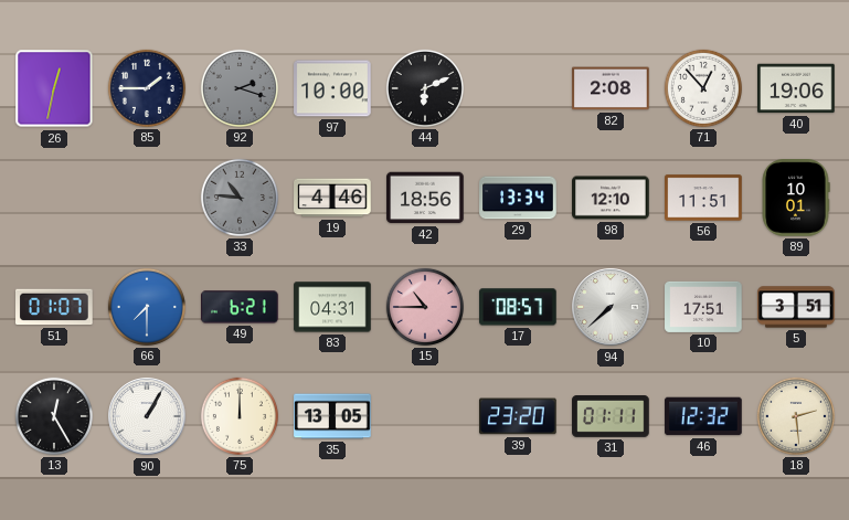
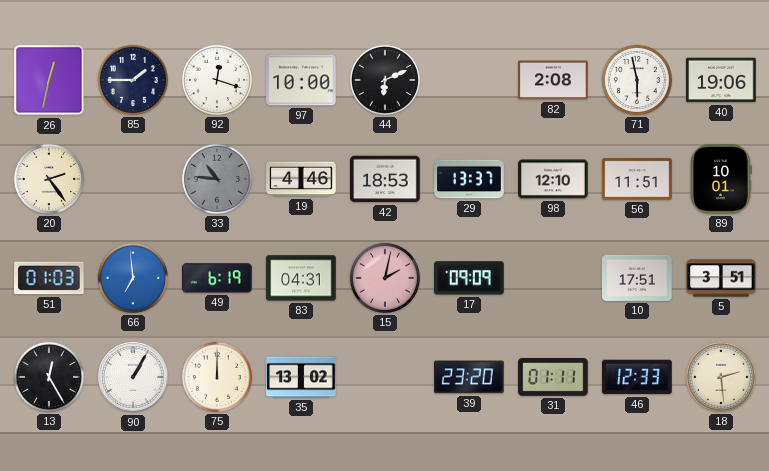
92: 2:18 -> 12:18 (217, 80)
92 dial: grey -> white (217, 80)
71: 12:53 -> 5:58 (637, 80)
20: none -> 2:24 (49, 179)
42: 18:56 -> 18:53 (385, 179)
29: 13:34 -> 13:37 (469, 179)
51: 01:07 -> 01:03 (50, 278)
66: 7:30 -> 6:59 (133, 278)
49: 6:21 -> 6:19 (217, 278)
15: 10:45 -> 2:02 (385, 278)
17: 08:57 -> 09:09 (470, 278)
94: 7:38 -> none (611, 307)
35: 13:05 -> 13:02 (301, 377)
46: 12:32 -> 12:33 (637, 377)
